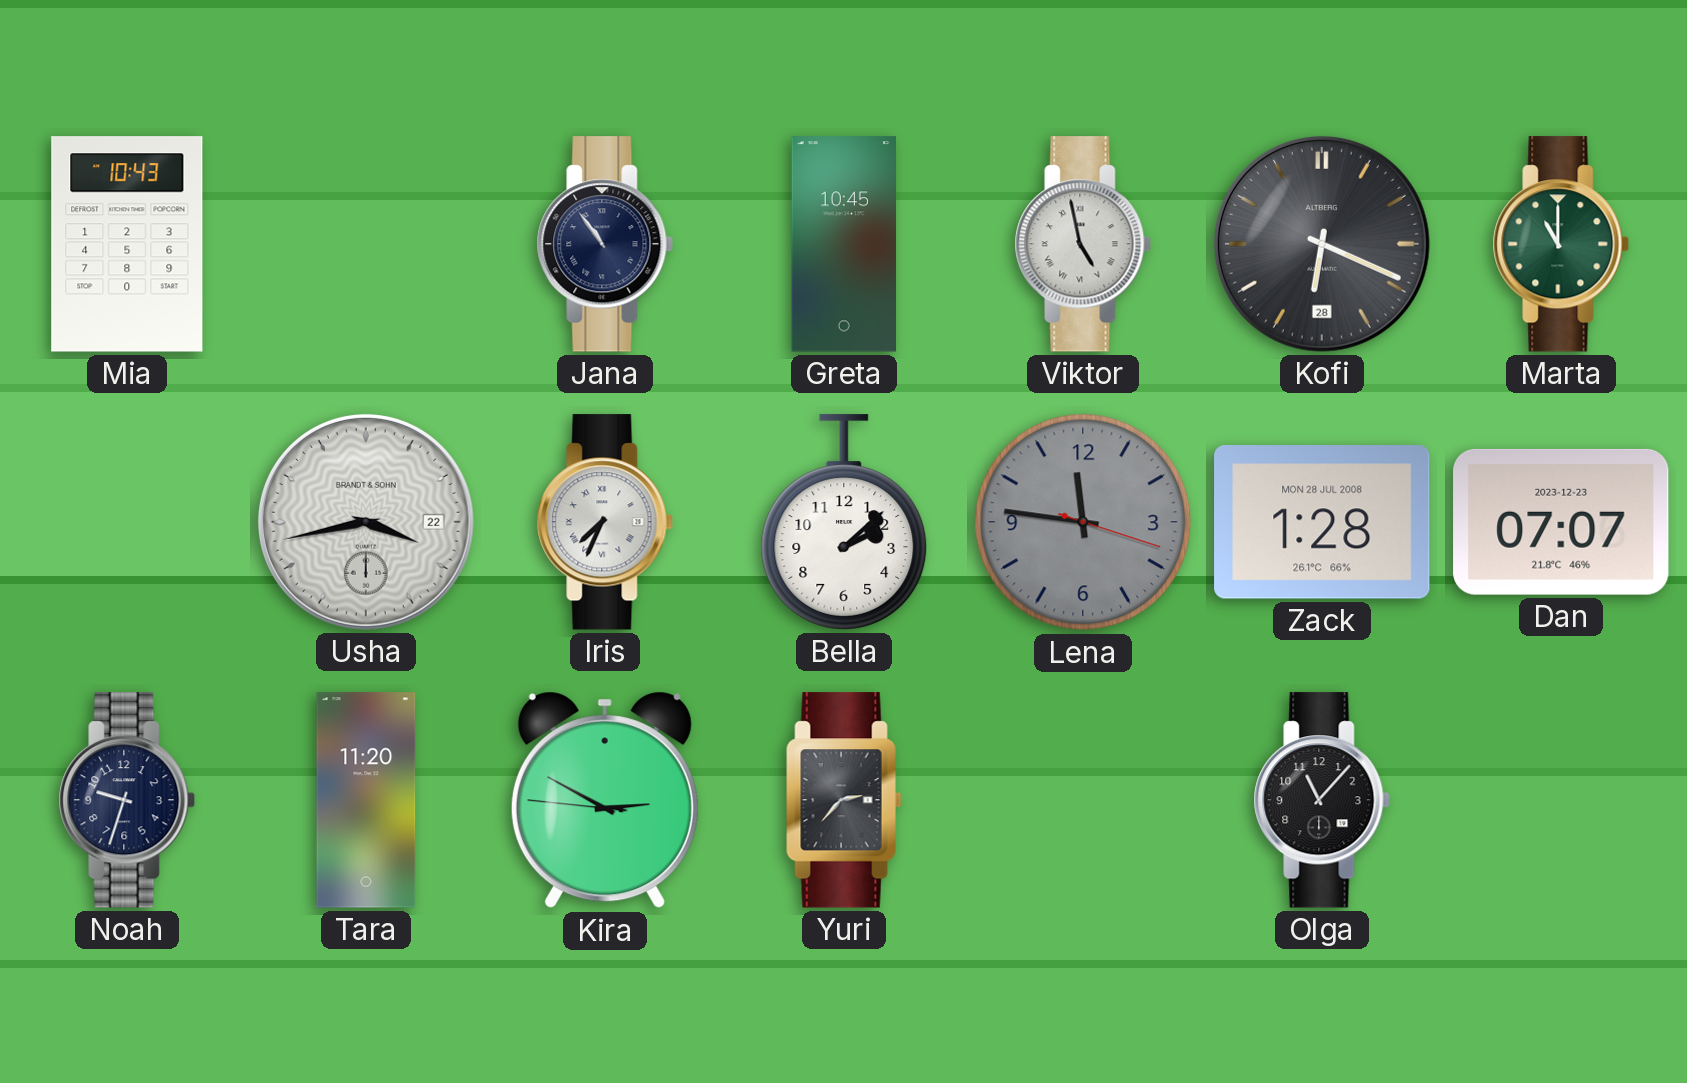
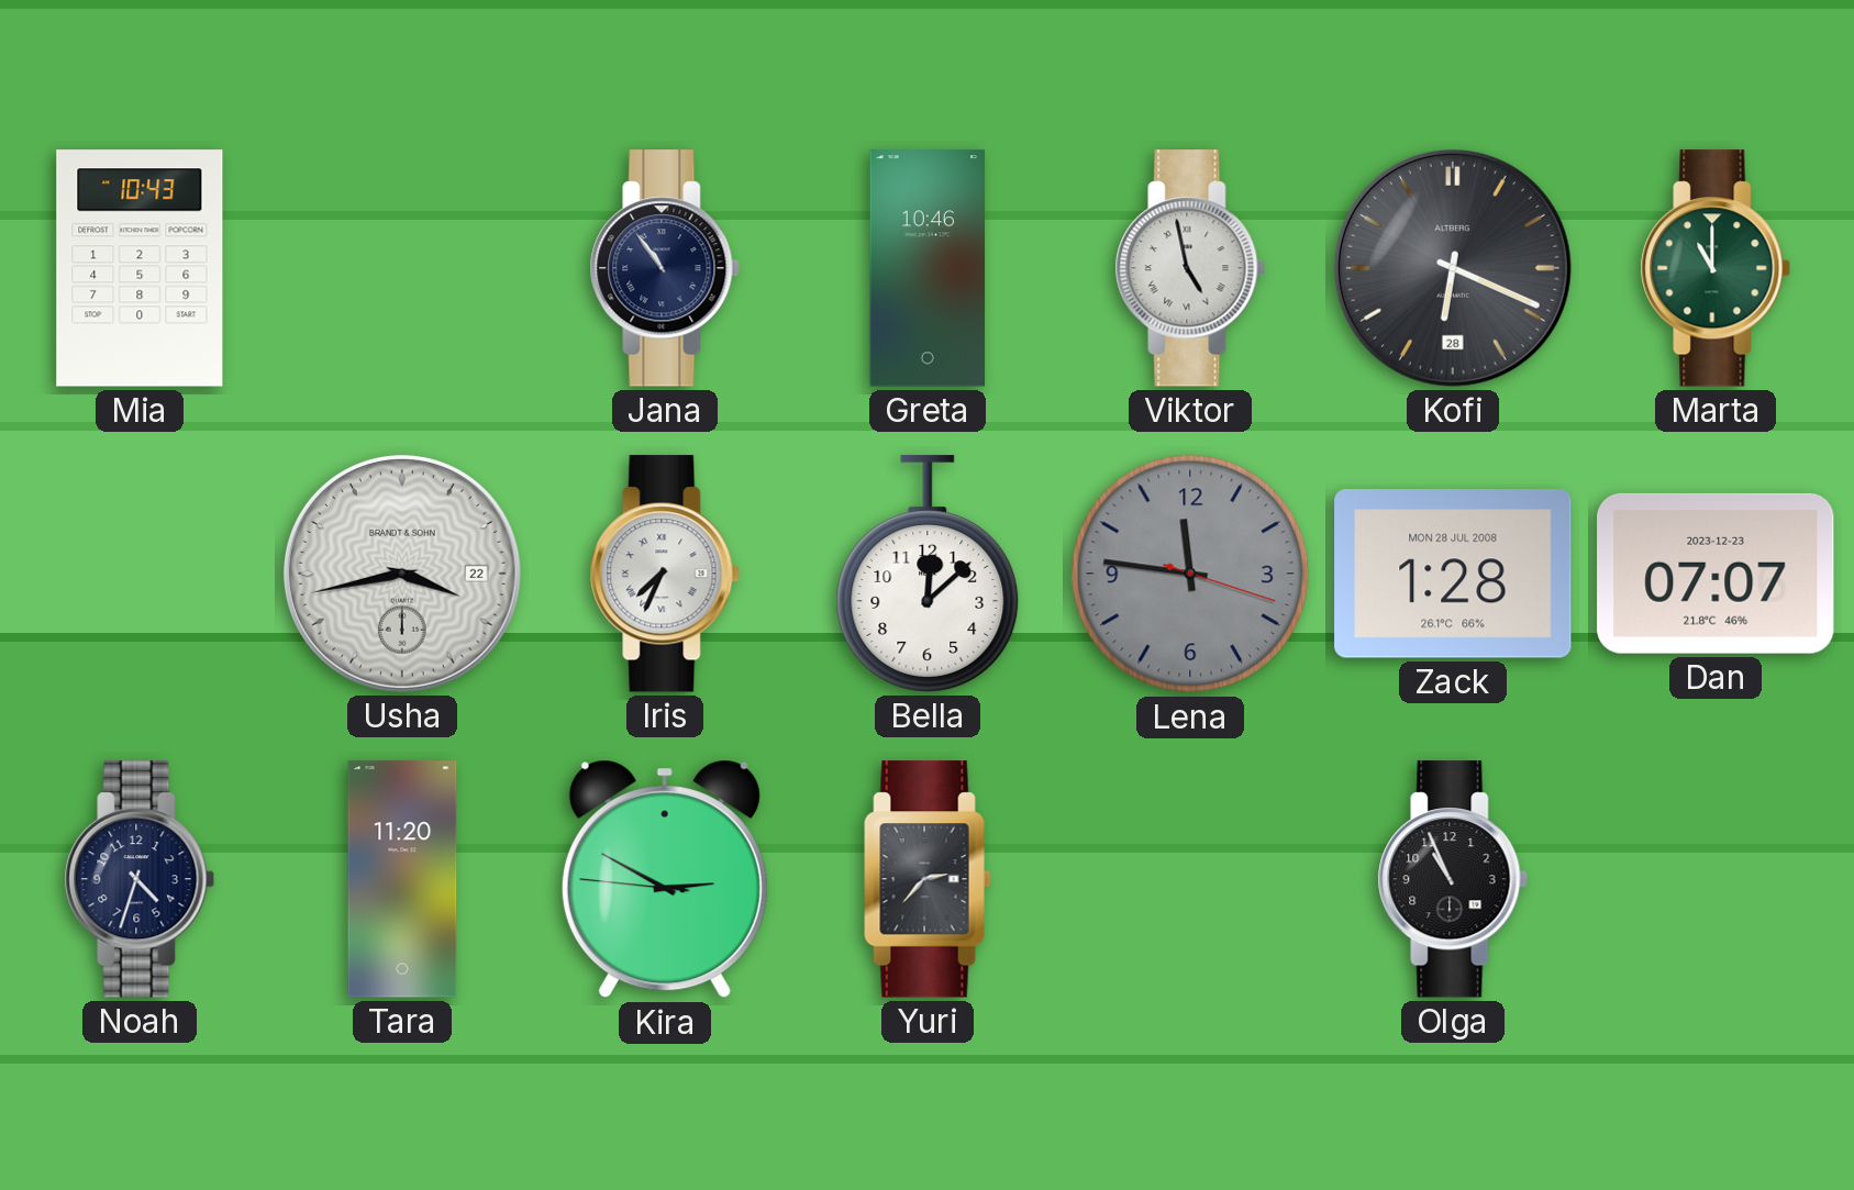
Greta: 10:45 -> 10:46 (928, 268)
Bella: 2:08 -> 12:08 (928, 574)
Noah: 9:33 -> 4:33 (140, 879)
Olga: 11:07 -> 10:56 (1453, 879)
